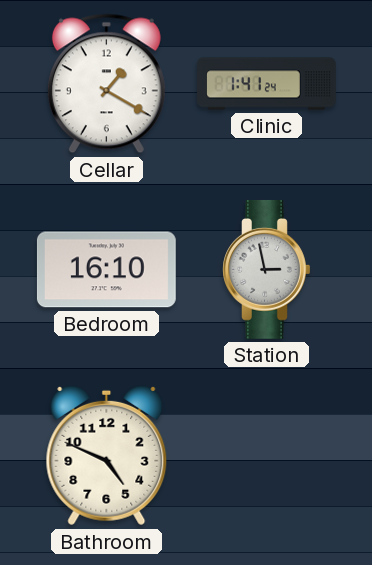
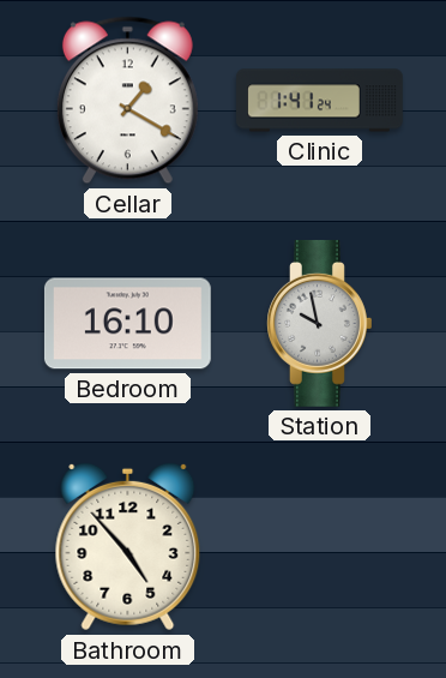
Station: 2:58 -> 9:58 (320, 323)
Bathroom: 4:49 -> 4:53 (128, 547)
